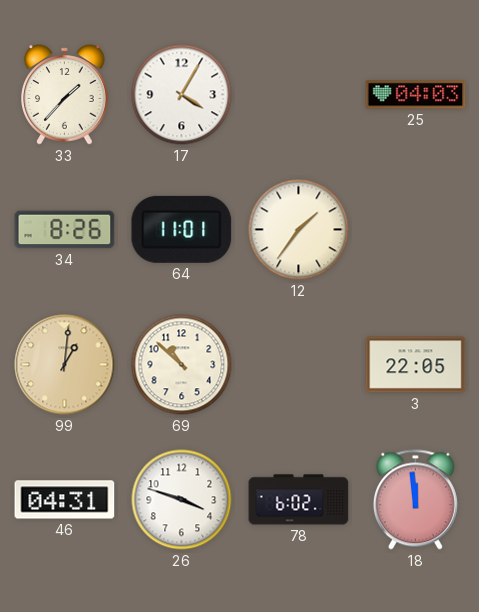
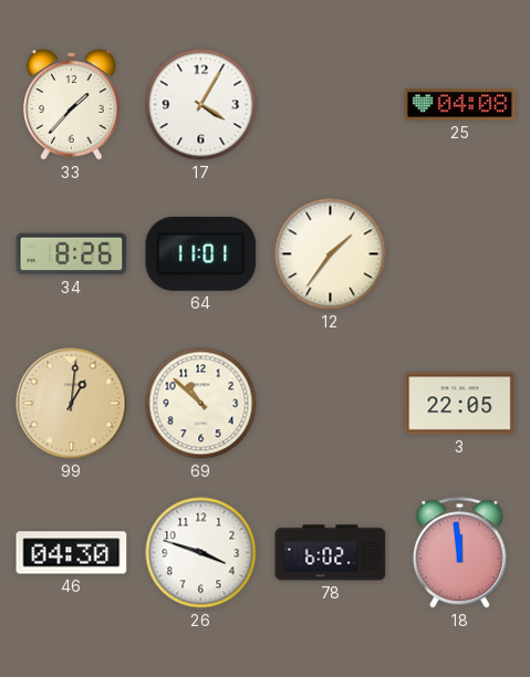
25: 04:03 -> 04:08 (460, 105)
46: 04:31 -> 04:30 (72, 553)
